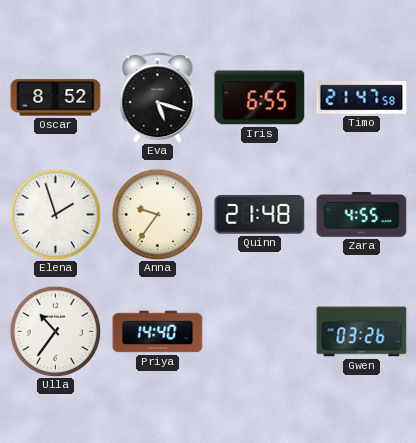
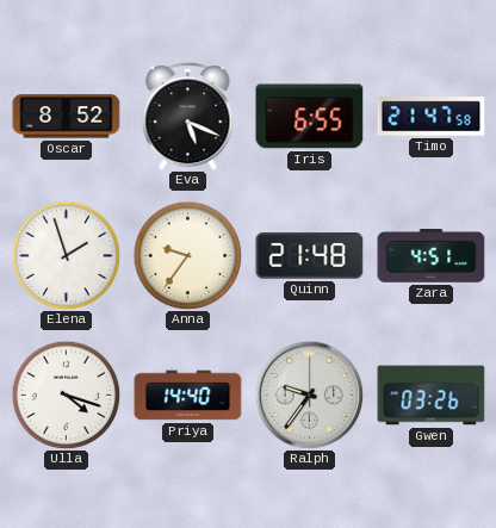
Eva: 5:18 -> 5:19 (188, 117)
Zara: 4:55 -> 4:51 (432, 256)
Ulla: 10:36 -> 4:18 (66, 395)
Ralph: none -> 9:36 (309, 395)
